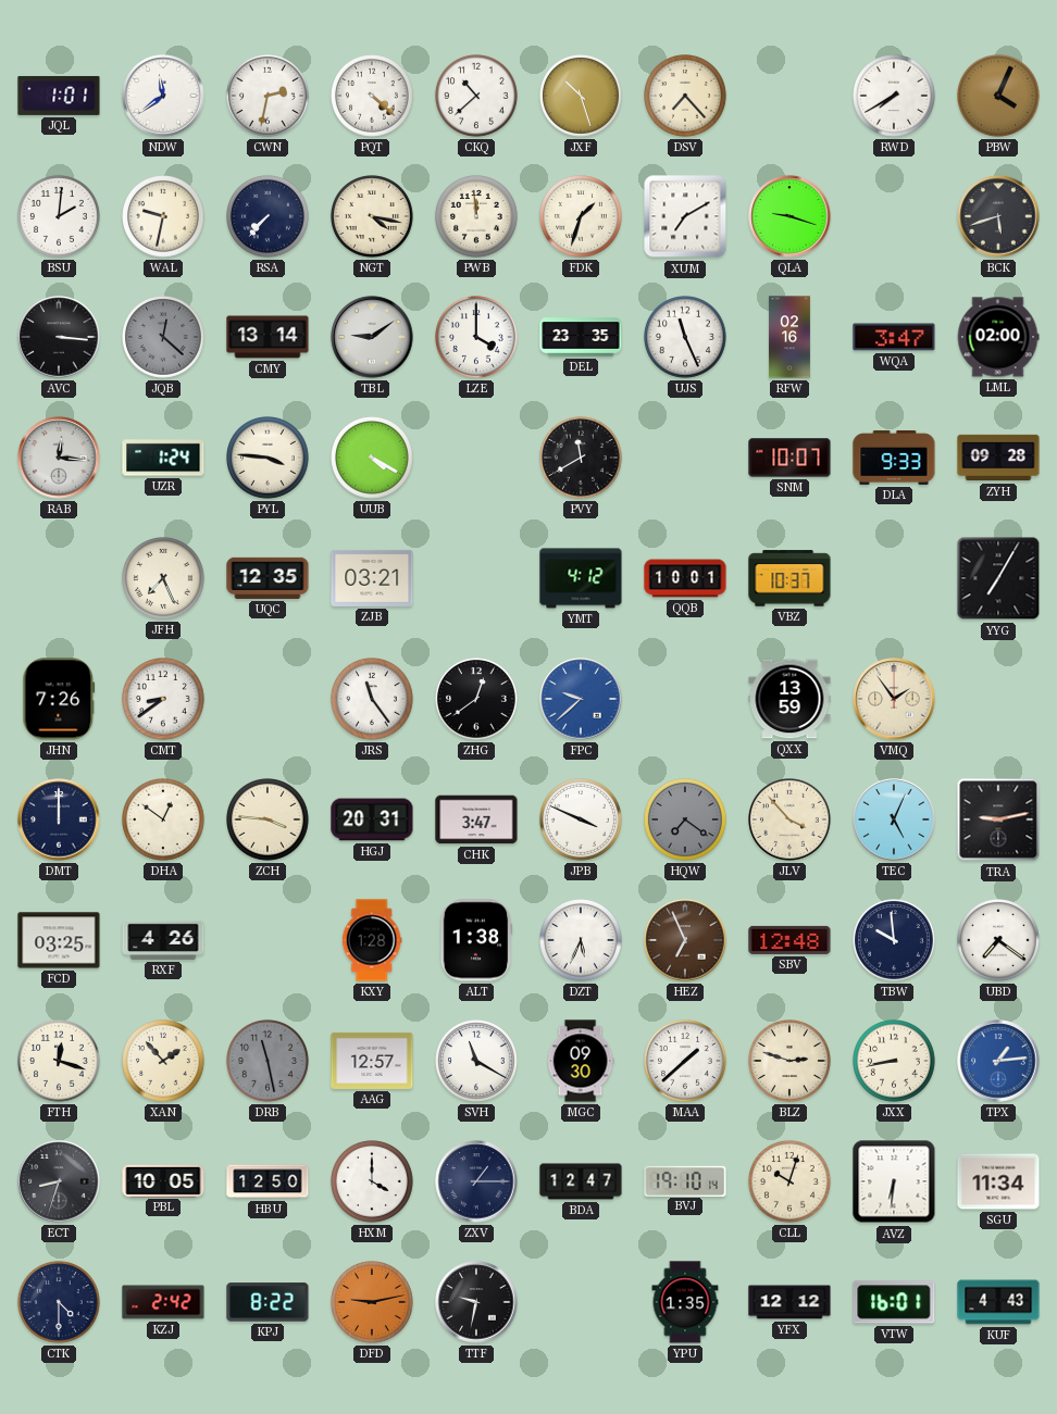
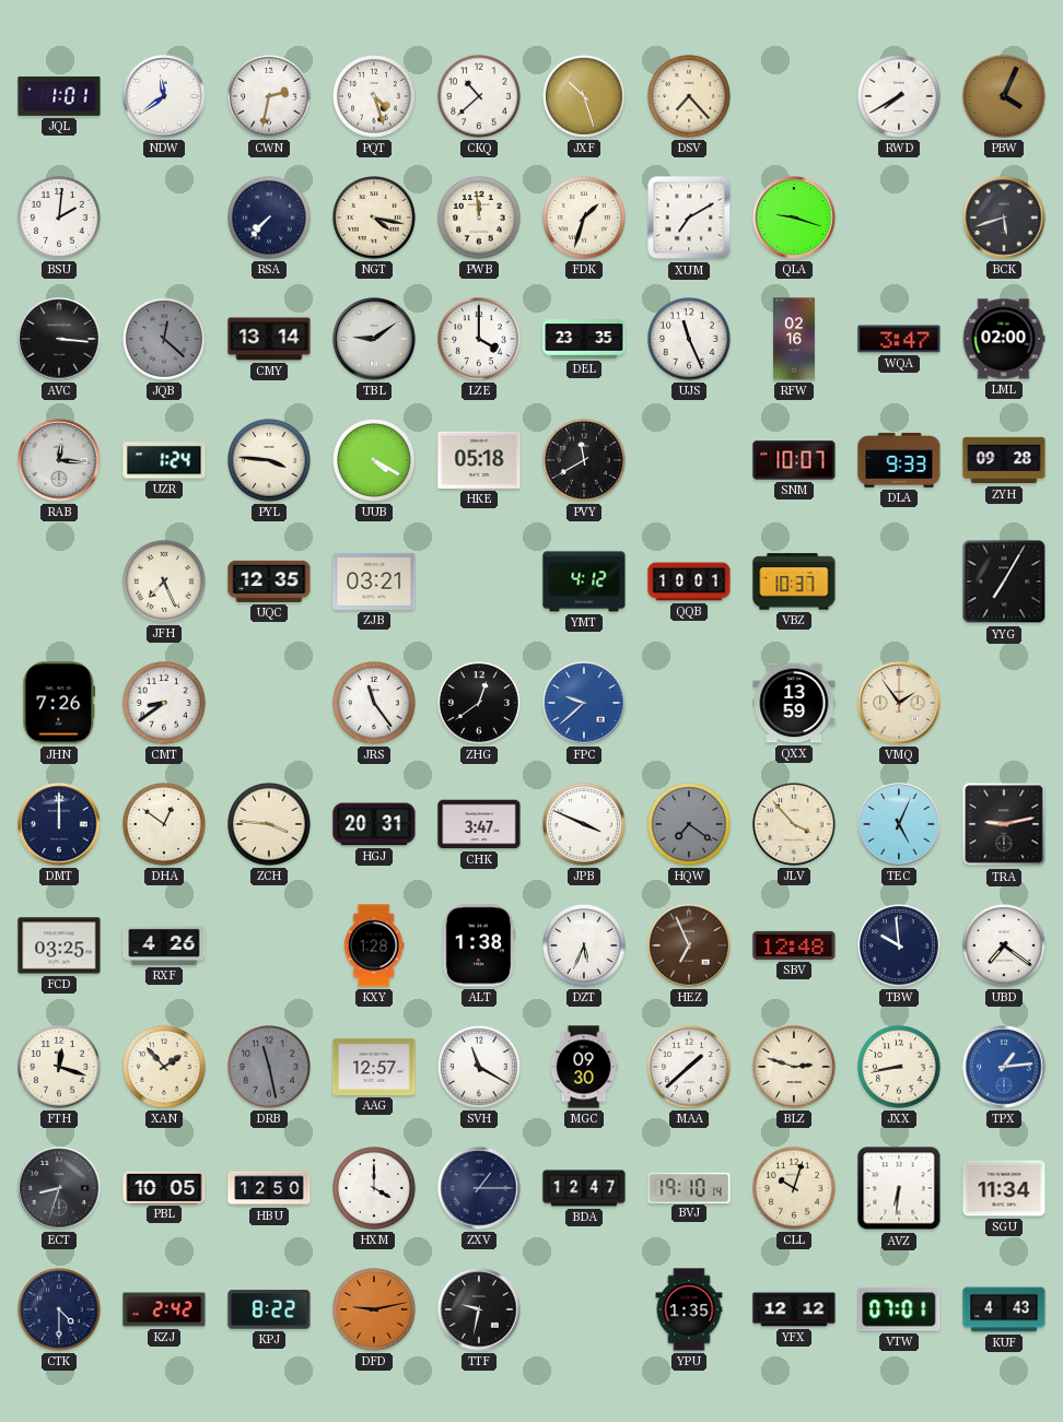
PQT: 4:22 -> 4:27 (375, 97)
WAL: 9:32 -> none (164, 217)
HKE: none -> 05:18 (479, 460)
VTW: 16:01 -> 07:01 (899, 1309)
